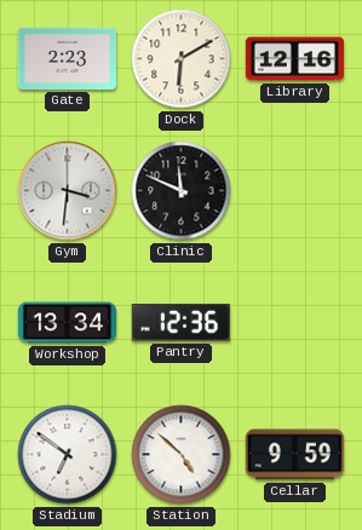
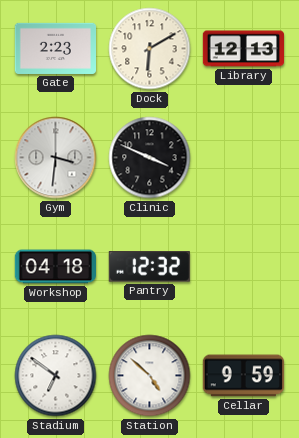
Library: 12:16 -> 12:13 (243, 49)
Clinic: 11:49 -> 3:49 (150, 158)
Workshop: 13:34 -> 04:18 (55, 267)
Pantry: 12:36 -> 12:32 (149, 267)
